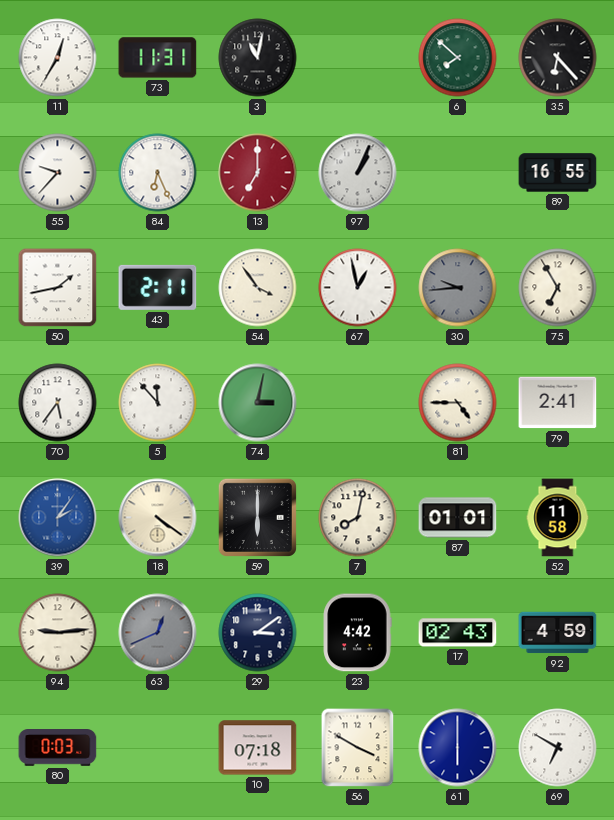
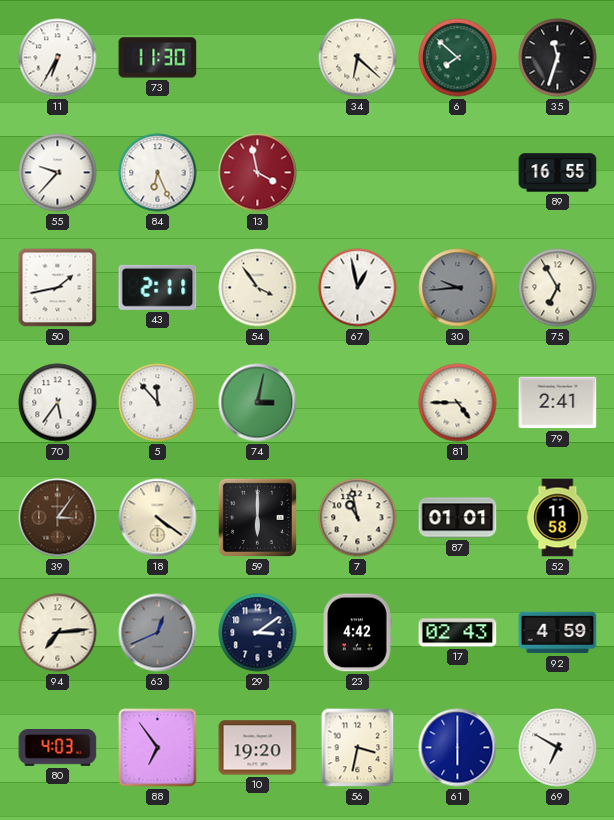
11: 12:35 -> 6:35 (58, 58)
73: 11:31 -> 11:30 (158, 58)
3: 11:02 -> none (258, 58)
34: none -> 6:22 (358, 58)
35: 6:23 -> 11:33 (558, 58)
13: 7:00 -> 3:58 (258, 173)
97: 1:04 -> none (358, 173)
39: 2:06 -> 3:06 (58, 518)
39 dial: blue -> brown (58, 518)
7: 8:02 -> 10:58 (358, 518)
94: 9:14 -> 7:14 (58, 633)
80: 0:03 -> 4:03 (58, 748)
88: none -> 6:54 (158, 748)
10: 07:18 -> 19:20 (258, 748)
56: 3:50 -> 3:32 (358, 748)
